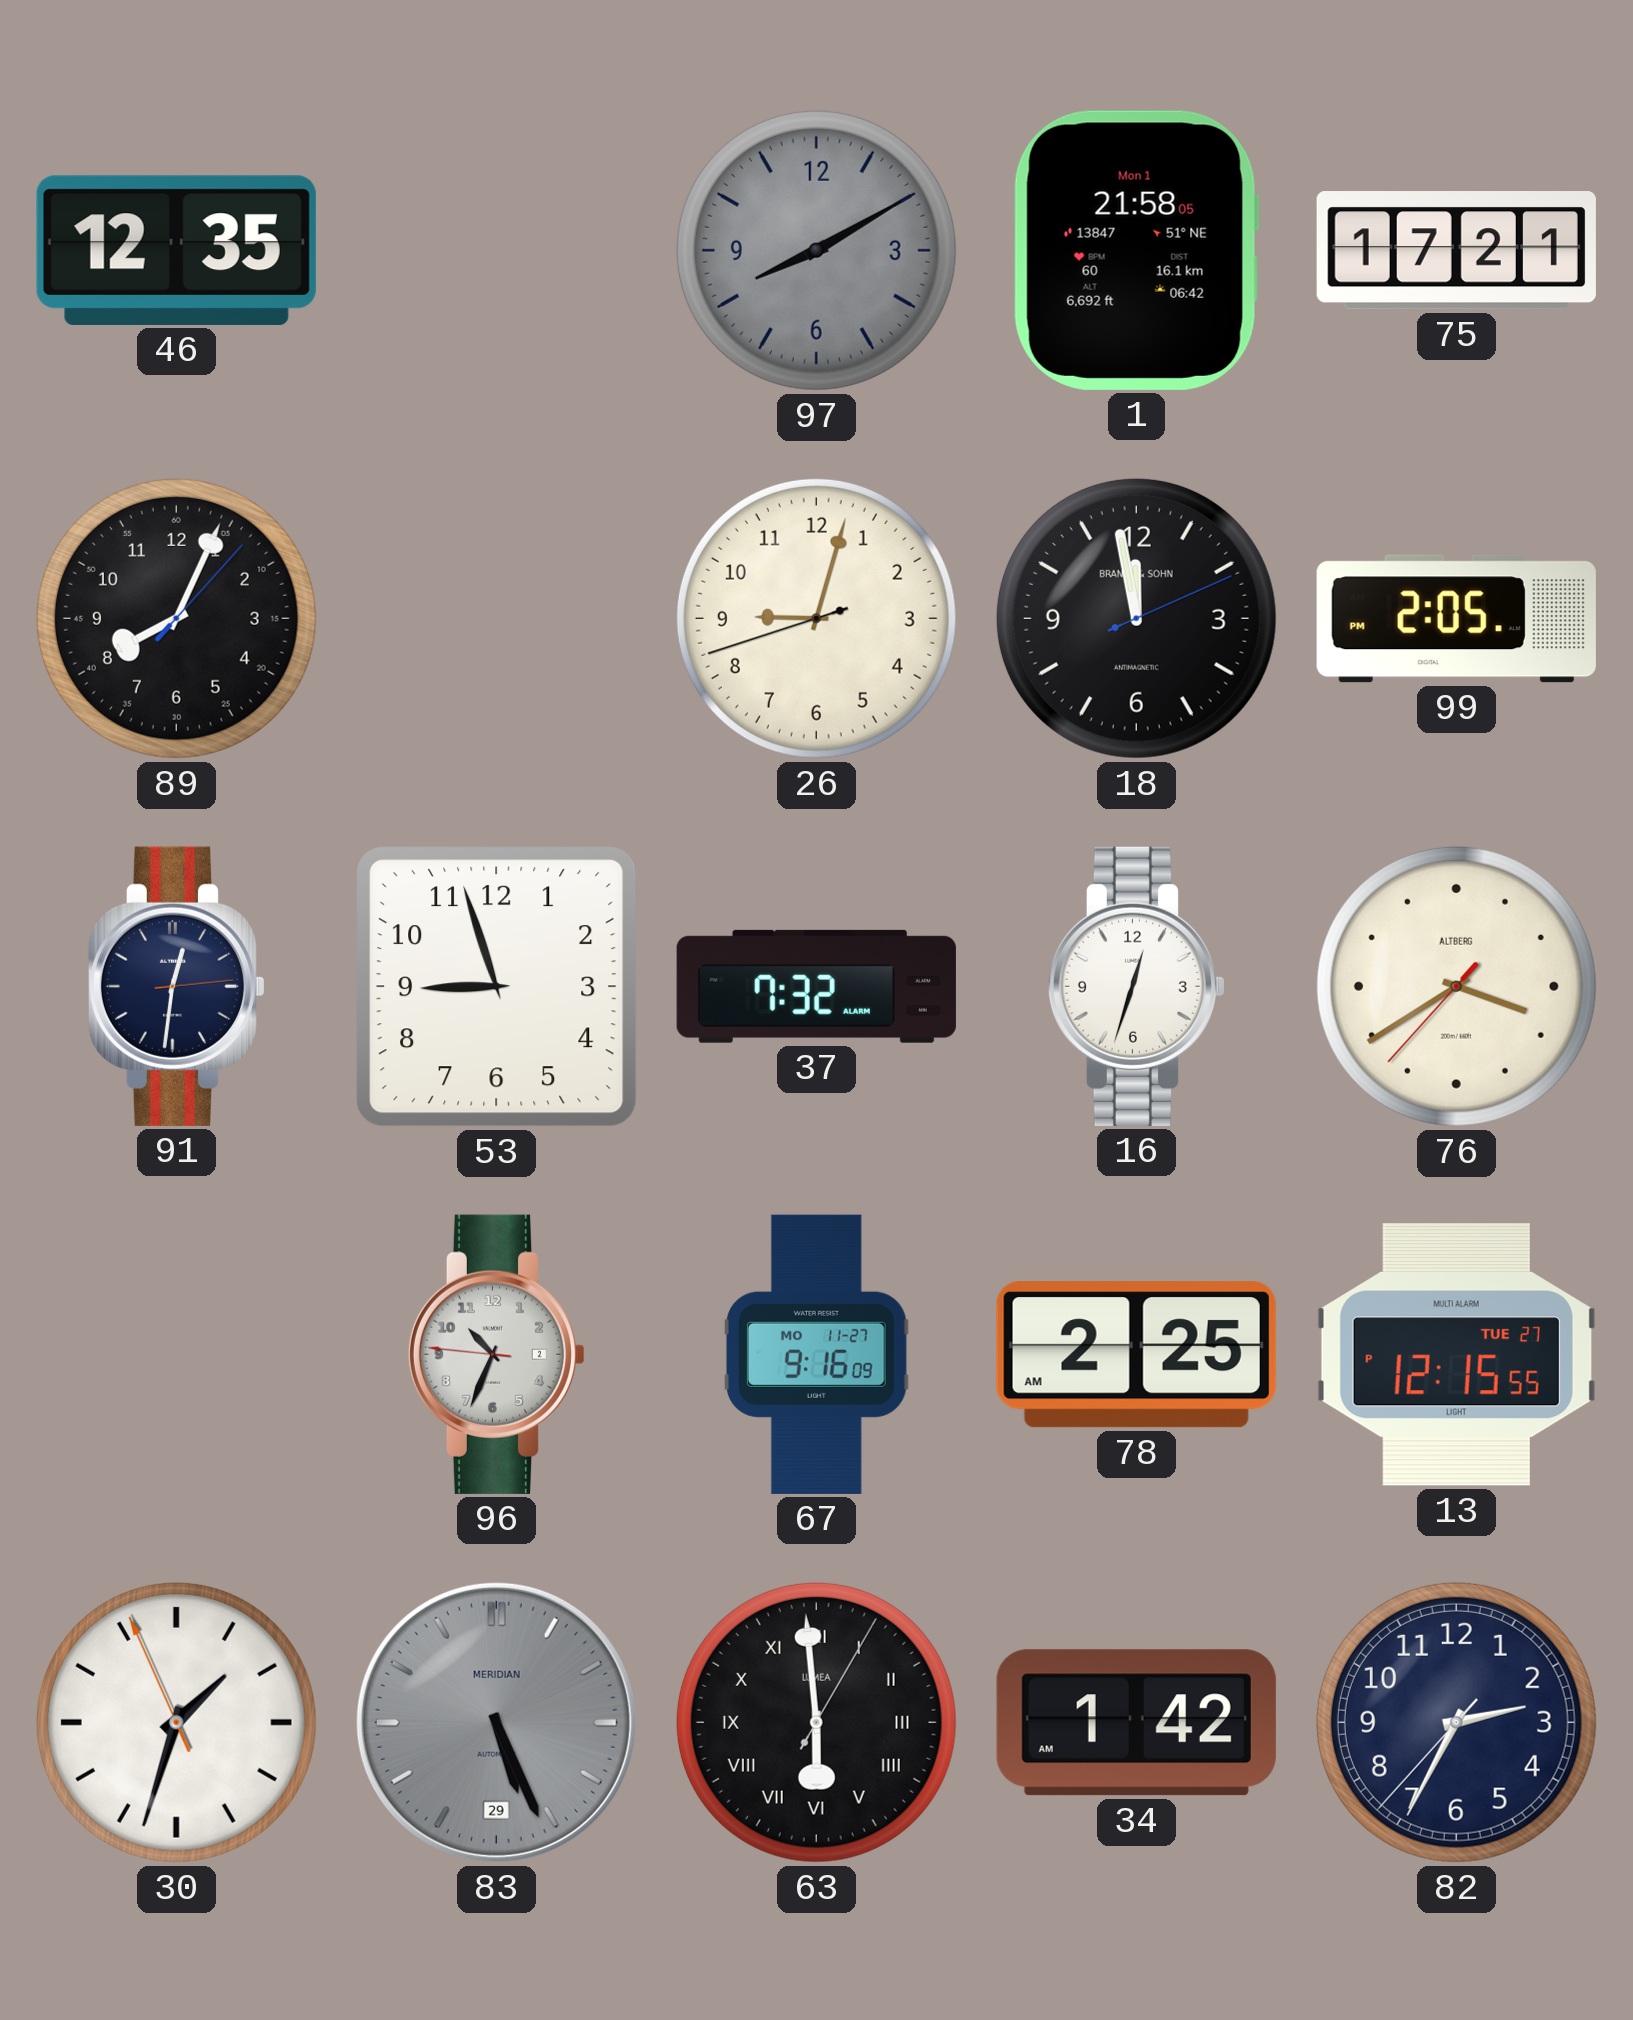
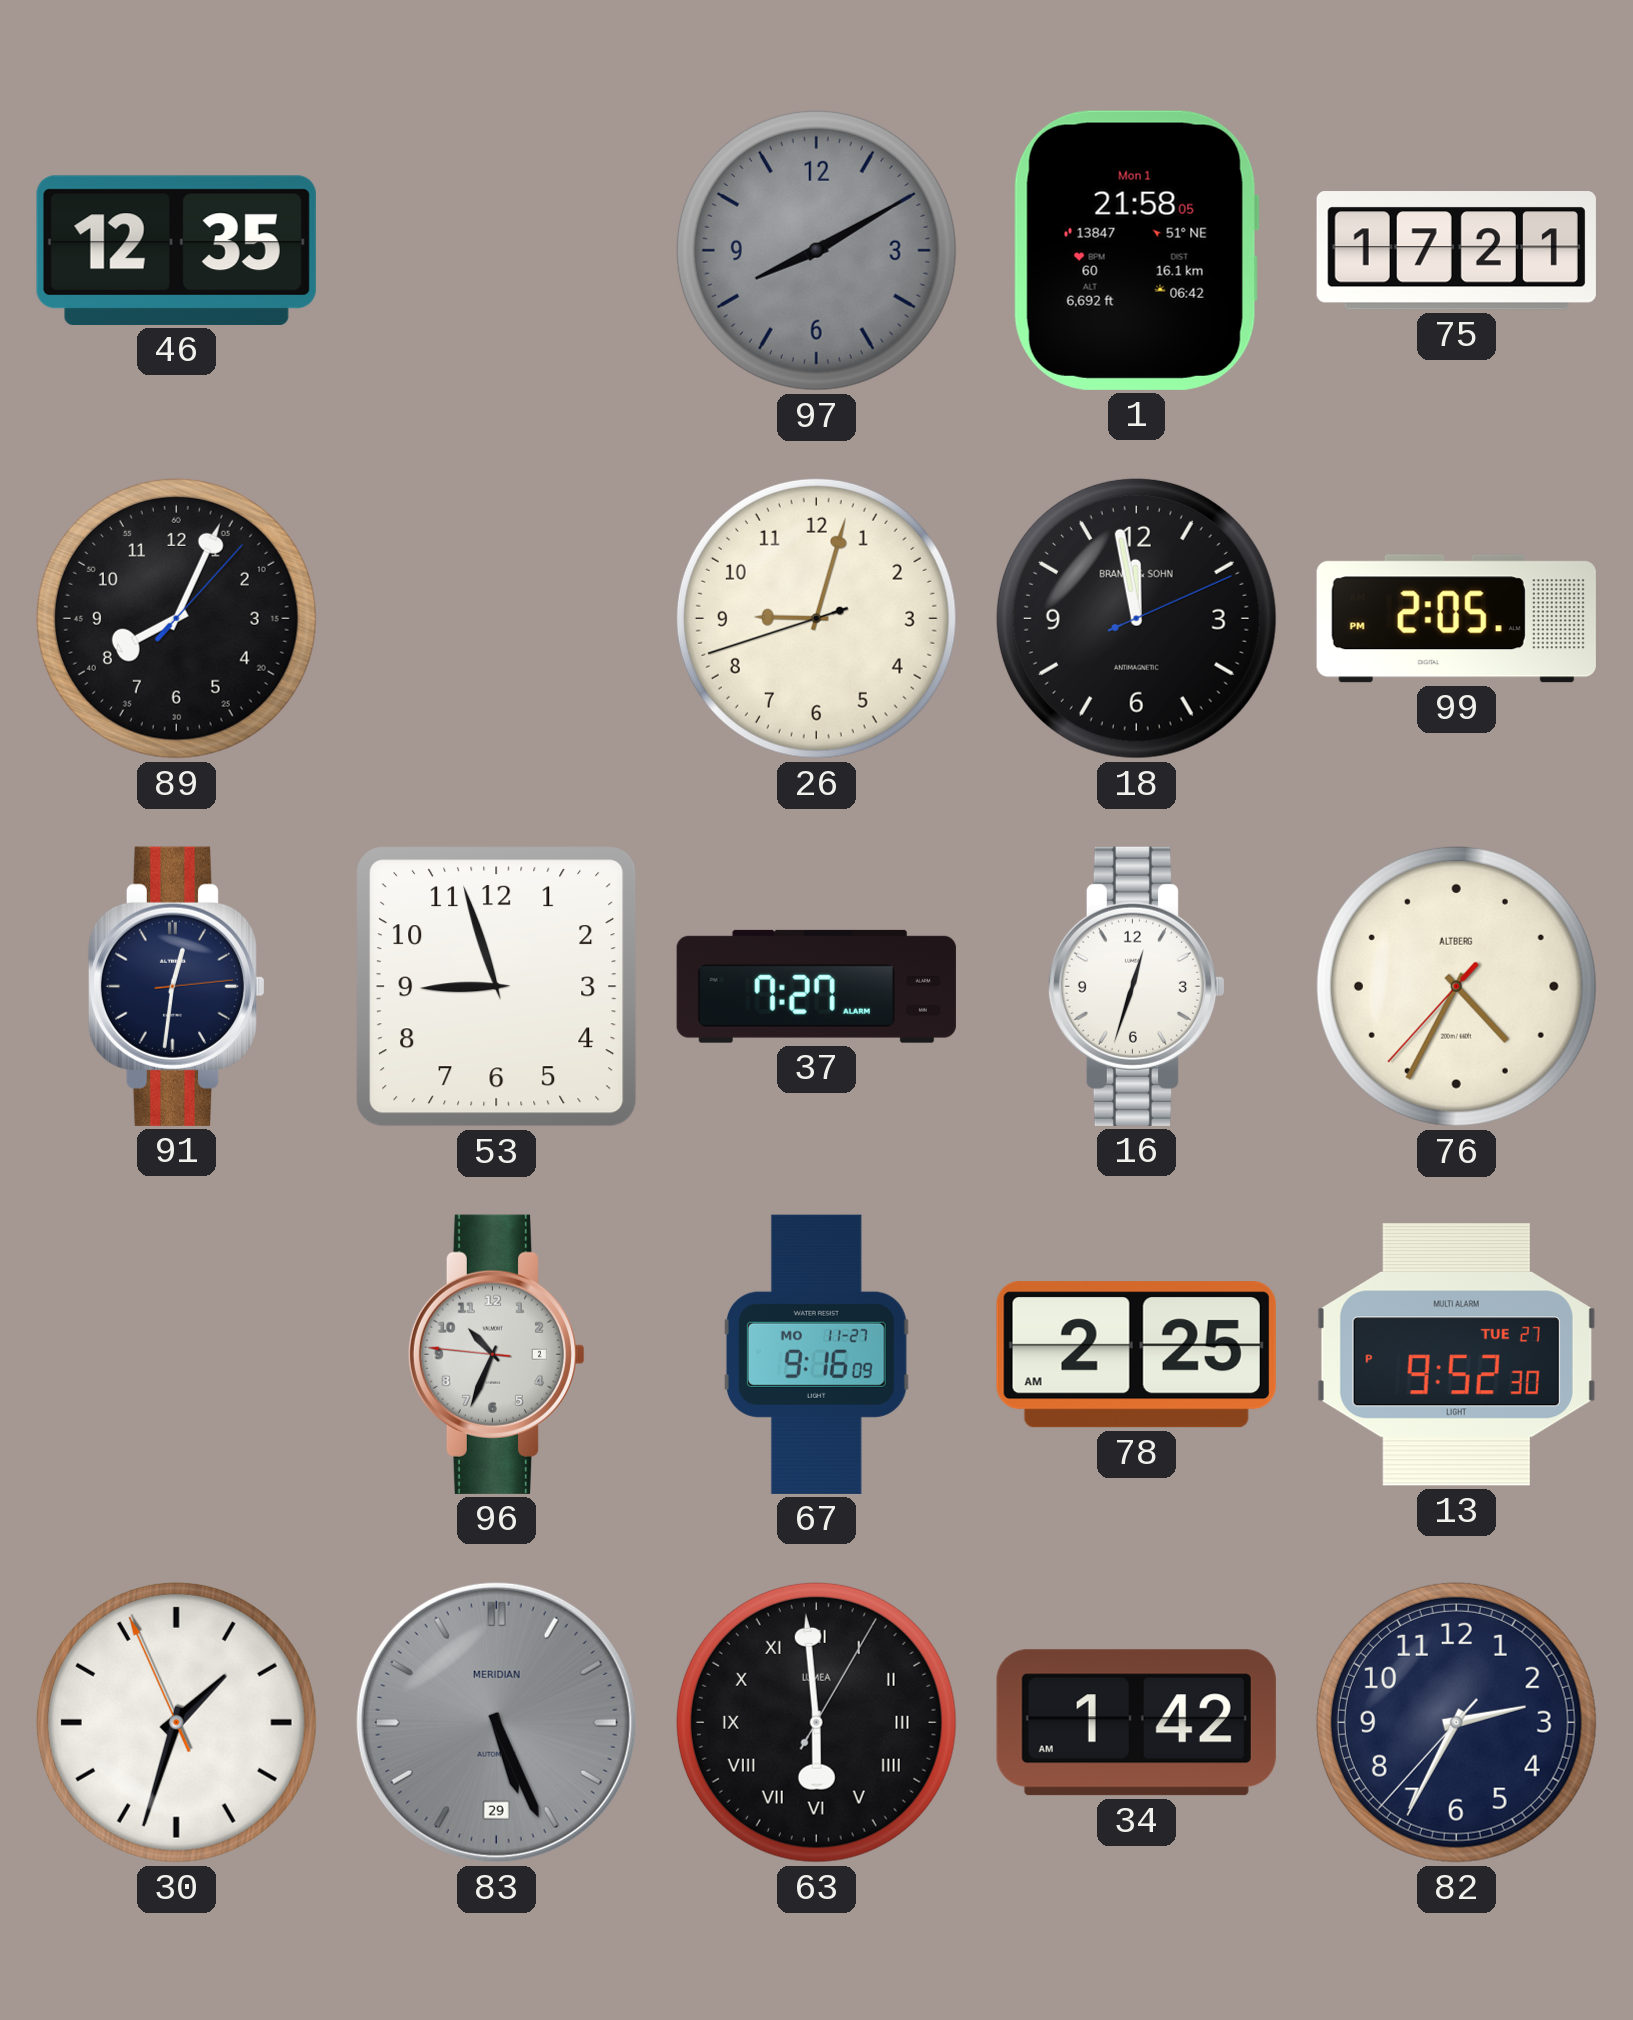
37: 7:32 -> 7:27 (816, 986)
76: 3:39 -> 4:34 (1456, 986)
13: 12:15 -> 9:52 (1456, 1355)
